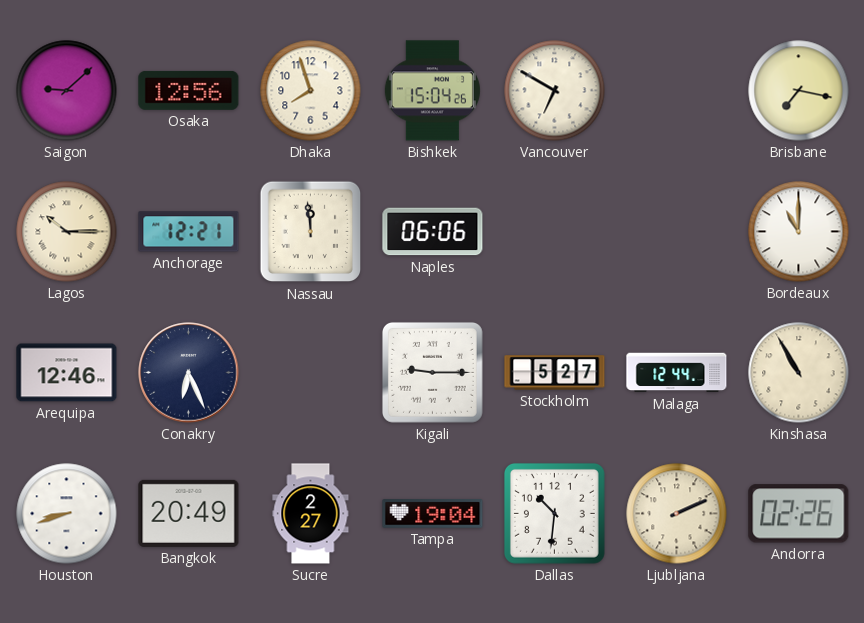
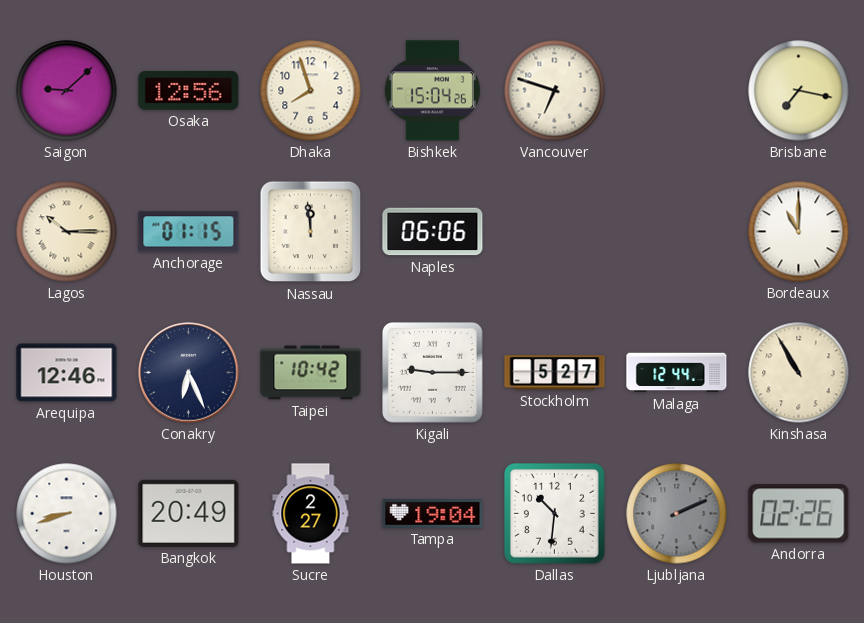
Vancouver: 6:50 -> 6:48 (555, 91)
Anchorage: 12:21 -> 01:15 (189, 232)
Taipei: none -> 10:42 (311, 373)
Ljubljana dial: cream -> grey (677, 514)
